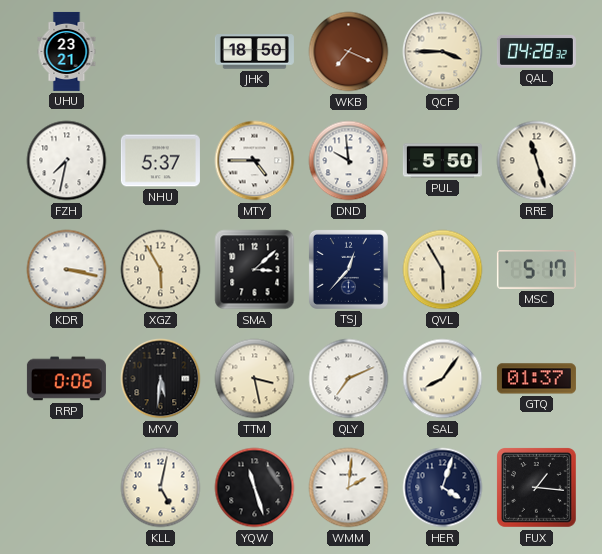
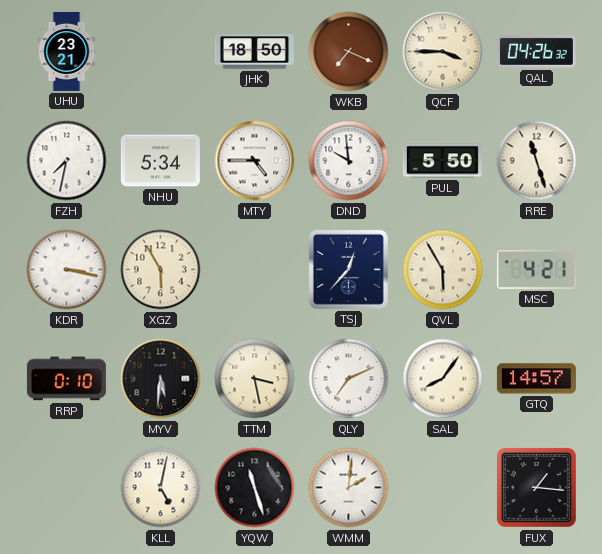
QAL: 04:28 -> 04:26 (536, 51)
NHU: 5:37 -> 5:34 (160, 161)
SMA: 3:08 -> none (255, 270)
MSC: 5:17 -> 4:21 (536, 270)
RRP: 0:06 -> 0:10 (66, 379)
GTQ: 01:37 -> 14:57 (536, 379)
HER: 4:03 -> none (443, 488)
